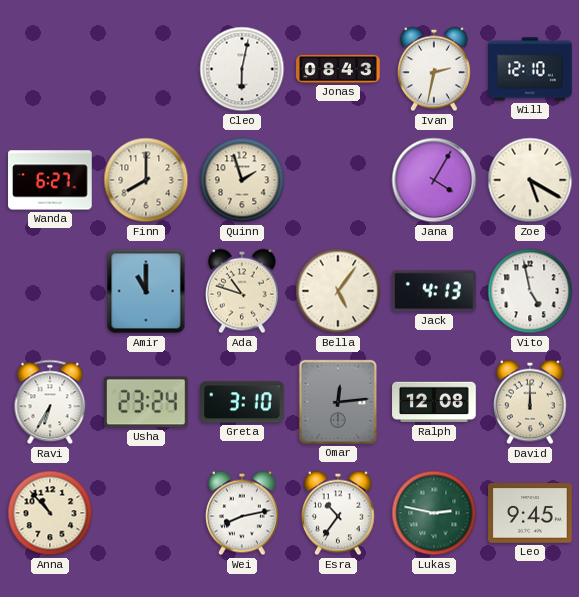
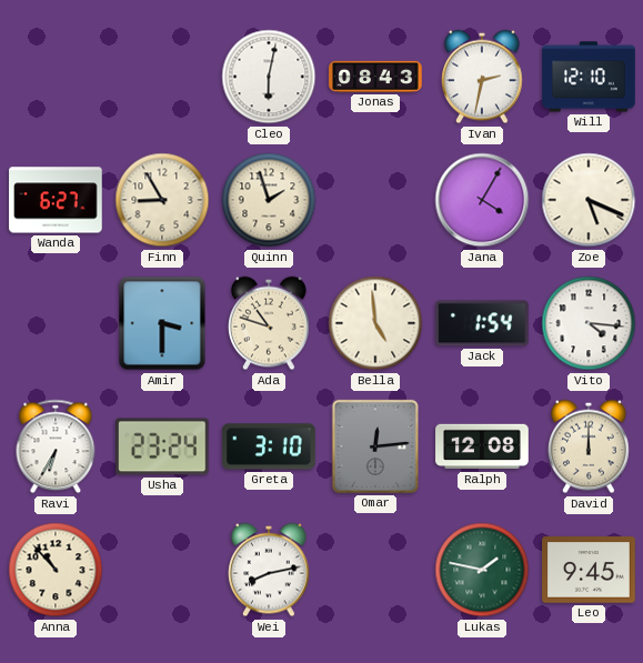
Finn: 8:00 -> 8:55 (162, 200)
Zoe: 5:20 -> 5:19 (589, 200)
Amir: 11:00 -> 3:30 (162, 323)
Bella: 5:06 -> 4:59 (375, 323)
Jack: 4:13 -> 1:54 (483, 323)
Vito: 4:58 -> 4:16 (589, 323)
Esra: 10:36 -> none (339, 513)
Lukas: 2:47 -> 1:47 (482, 570)
